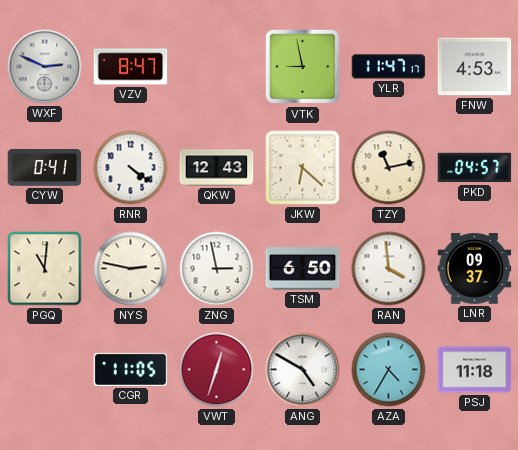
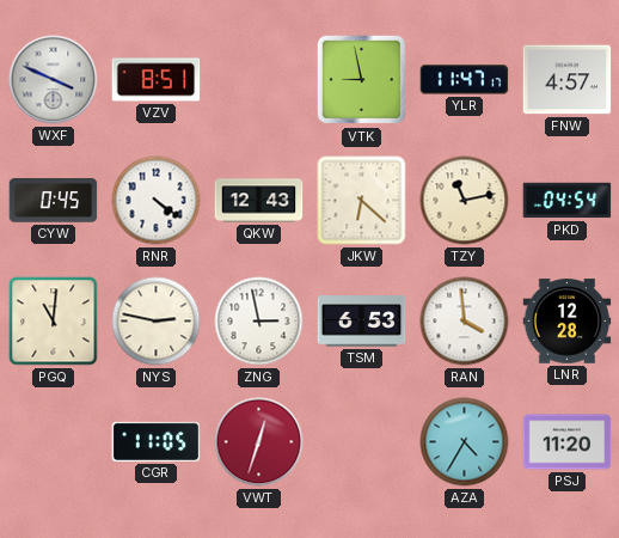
WXF: 2:49 -> 3:49 (54, 80)
VZV: 8:47 -> 8:51 (157, 80)
FNW: 4:53 -> 4:57 (568, 80)
CYW: 0:41 -> 0:45 (54, 201)
PKD: 04:57 -> 04:54 (568, 201)
TSM: 6:50 -> 6:53 (362, 322)
LNR: 09:37 -> 12:28 (568, 322)
ANG: 4:50 -> none (303, 370)
PSJ: 11:18 -> 11:20 (568, 442)
